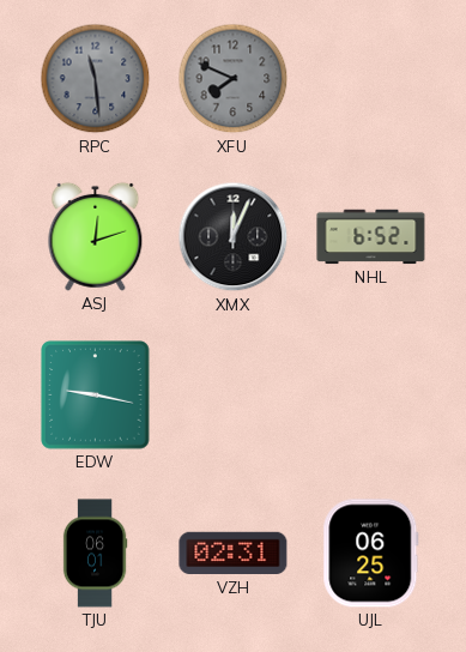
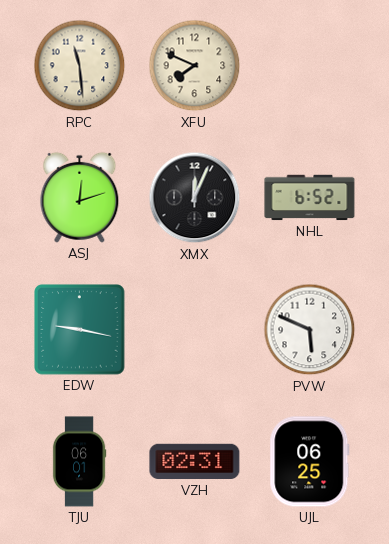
RPC dial: grey -> cream (80, 66)
XFU dial: grey -> cream (195, 66)
PVW: none -> 5:49 (310, 330)
